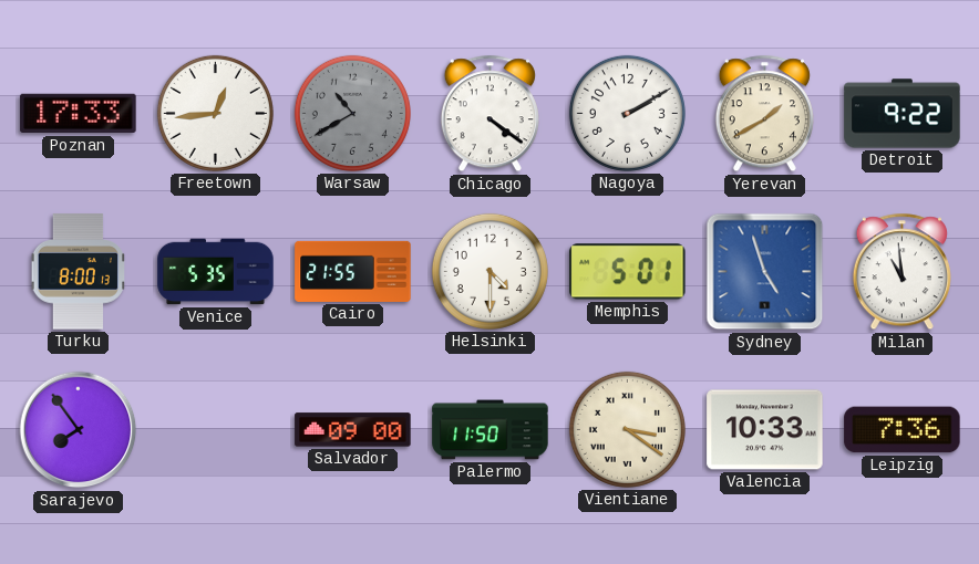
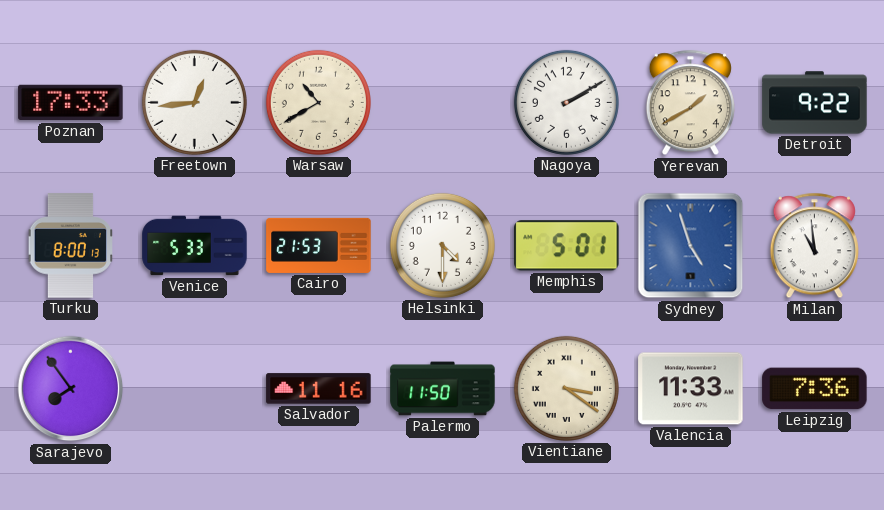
Warsaw dial: grey -> cream (318, 102)
Chicago: 4:21 -> none (489, 114)
Venice: 5:35 -> 5:33 (195, 246)
Cairo: 21:55 -> 21:53 (319, 245)
Salvador: 09:00 -> 11:16 (319, 389)
Valencia: 10:33 -> 11:33 (691, 389)
